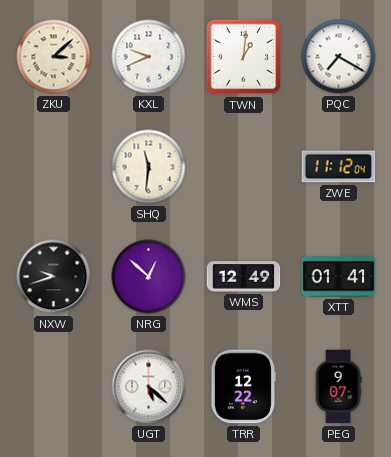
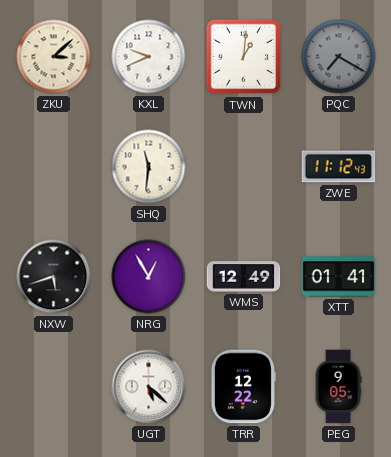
PQC dial: white -> grey (339, 57)
ZWE: 11:12:04 -> 11:12:43 (339, 167)
NXW: 9:42 -> 5:42 (54, 277)
NRG: 12:52 -> 12:55 (149, 277)
PEG: 9:07 -> 9:05 (338, 387)
